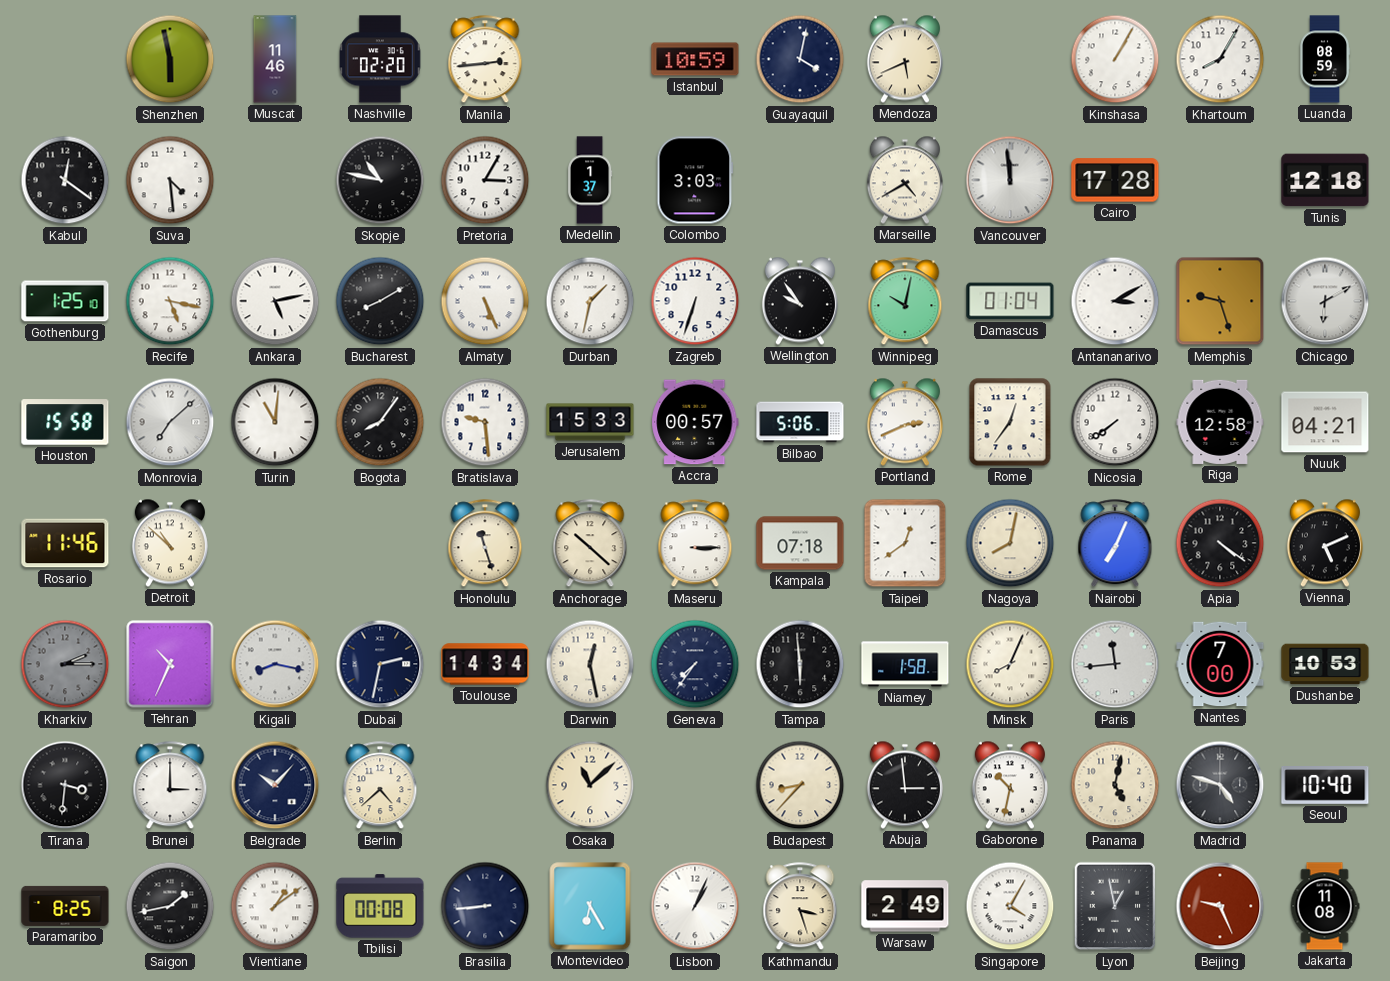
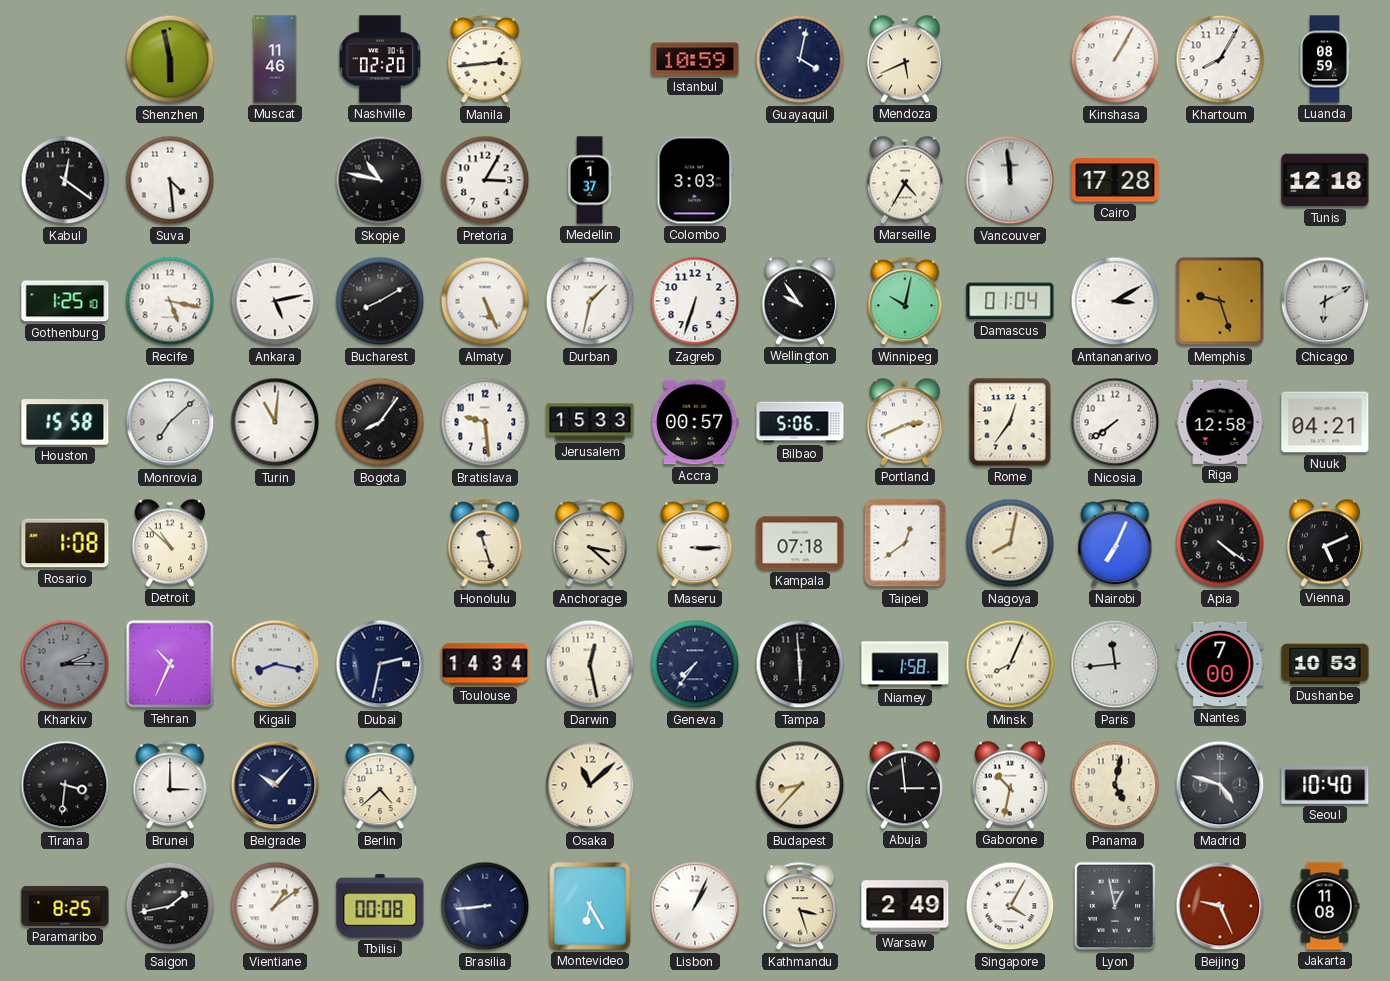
Marseille: 4:40 -> 4:35 (905, 180)
Rosario: 11:46 -> 1:08 (65, 543)
Anchorage: 10:22 -> 3:22 (590, 544)
